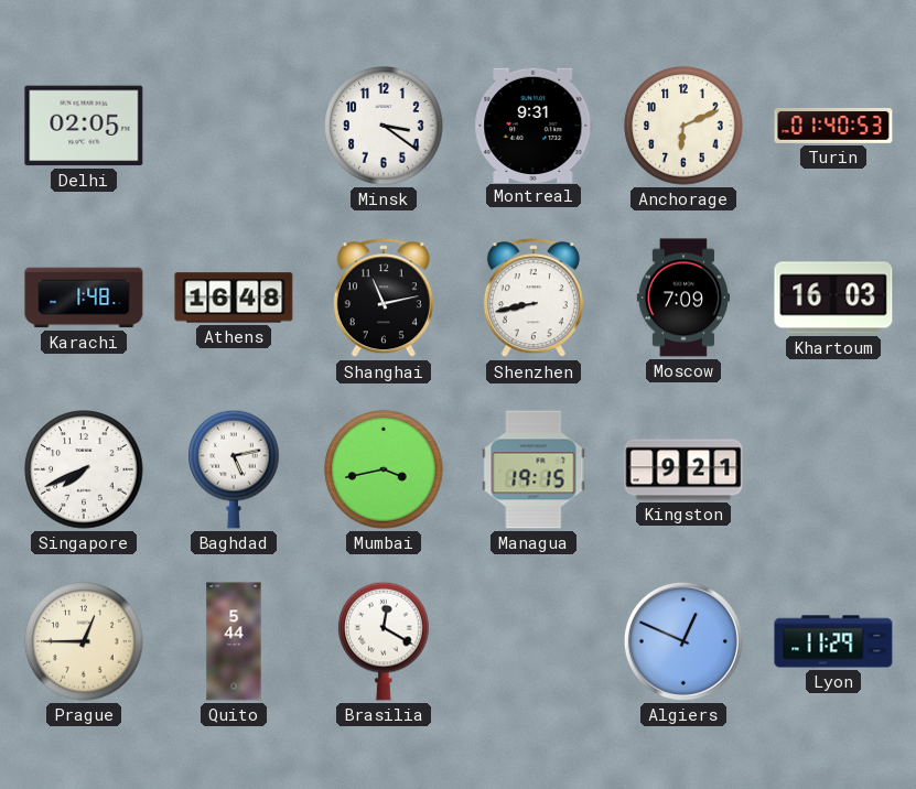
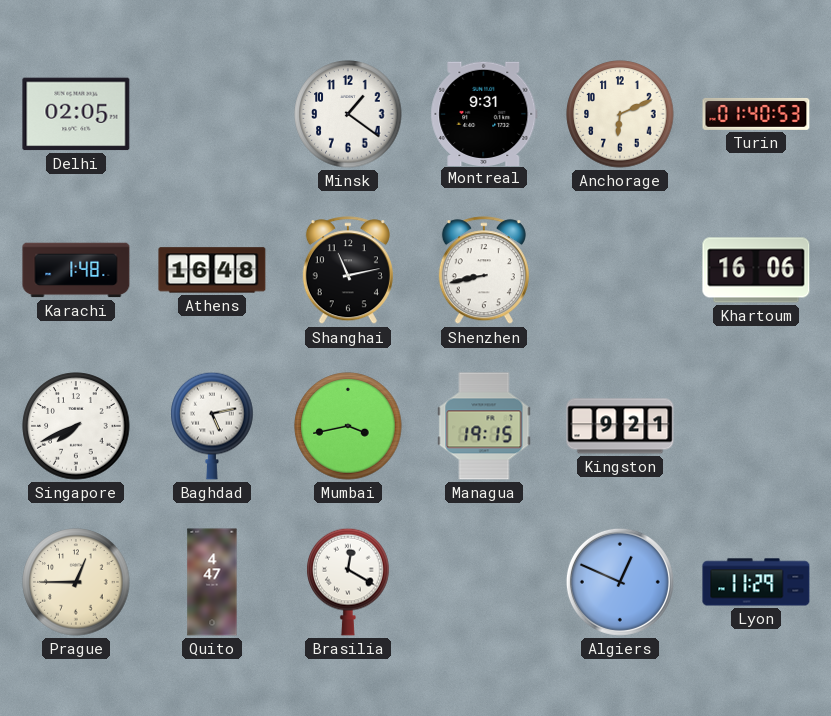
Minsk: 3:21 -> 1:21 (348, 114)
Moscow: 7:09 -> none (683, 298)
Khartoum: 16:03 -> 16:06 (756, 270)
Quito: 5:44 -> 4:47 (212, 582)
